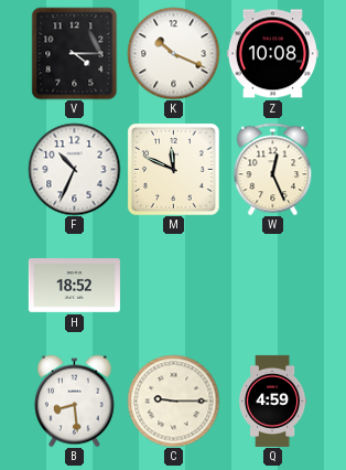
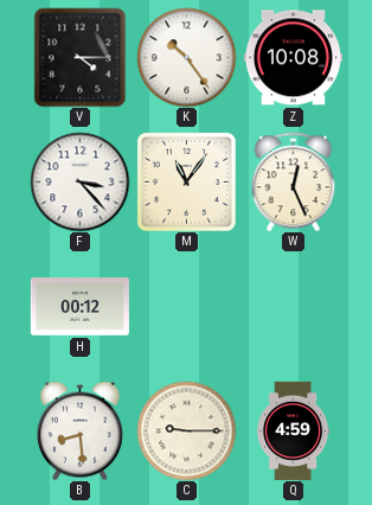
K: 10:19 -> 10:24 (186, 57)
F: 10:34 -> 3:23 (79, 181)
M: 11:49 -> 11:06 (187, 183)
H: 18:52 -> 00:12 (79, 307)
